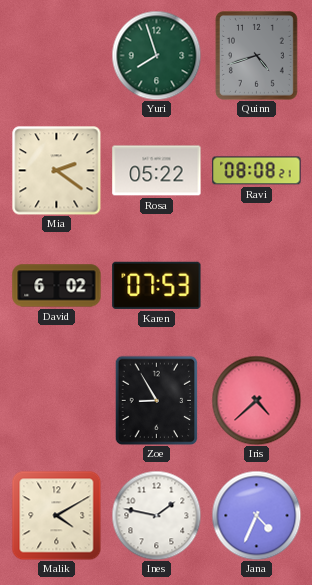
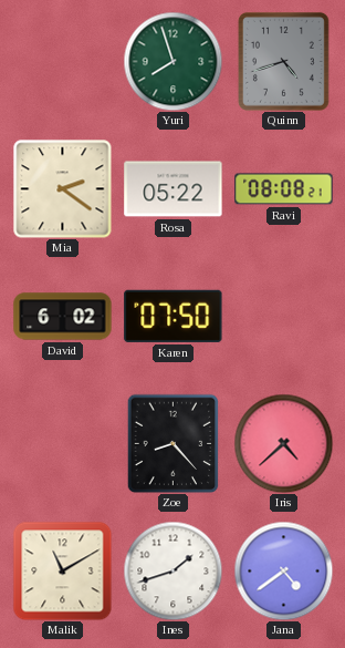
Karen: 07:53 -> 07:50 (174, 316)
Zoe: 8:55 -> 8:23 (174, 443)
Malik: 4:10 -> 11:10 (62, 570)
Ines: 1:47 -> 1:42 (172, 570)
Jana: 4:34 -> 4:39 (283, 570)
